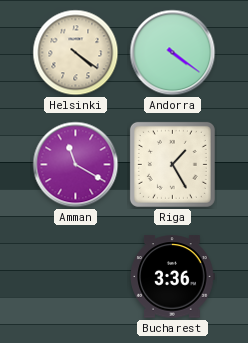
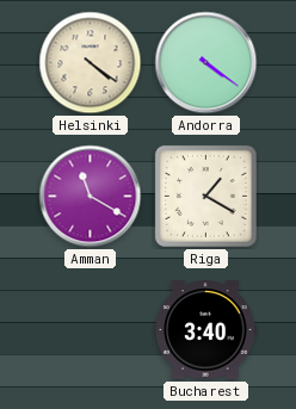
Riga: 1:25 -> 1:20 (205, 196)
Bucharest: 3:36 -> 3:40 (205, 330)
